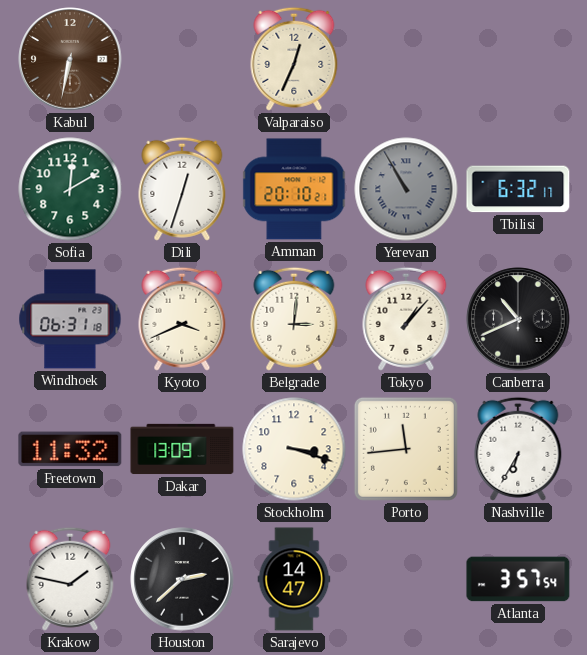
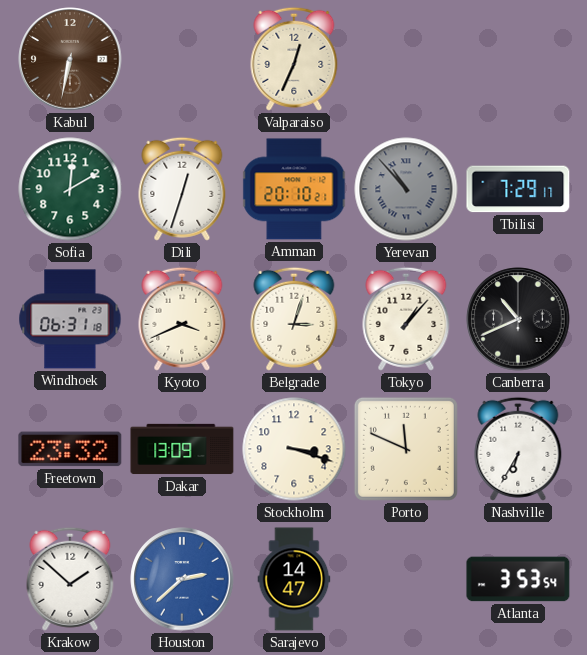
Yerevan: 10:55 -> 10:53 (406, 189)
Tbilisi: 6:32 -> 7:29 (518, 189)
Belgrade: 3:01 -> 3:03 (294, 319)
Freetown: 11:32 -> 23:32 (70, 449)
Porto: 11:44 -> 11:49 (406, 449)
Krakow: 1:47 -> 1:52 (70, 579)
Houston dial: black -> blue (182, 579)
Atlanta: 3:57 -> 3:53 (518, 579)
